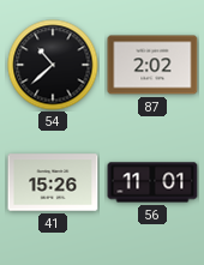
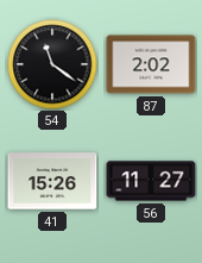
54: 10:38 -> 11:21 (52, 64)
56: 11:01 -> 11:27 (151, 181)
